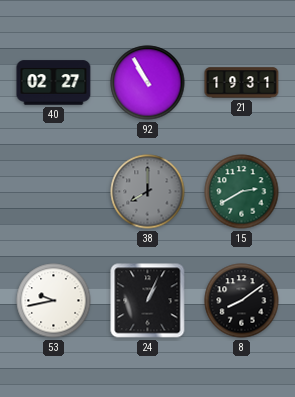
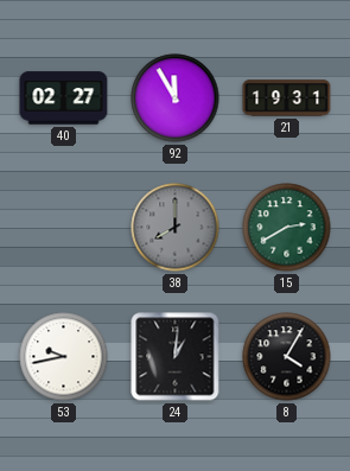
92: 10:55 -> 11:55 (176, 98)
24: 1:04 -> 1:01 (176, 357)
8: 8:09 -> 4:05 (287, 357)
